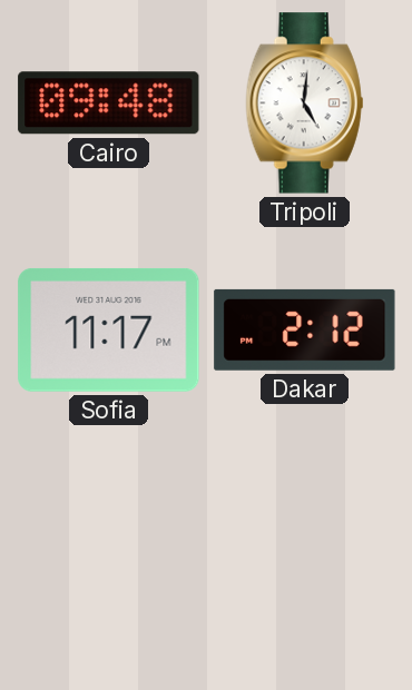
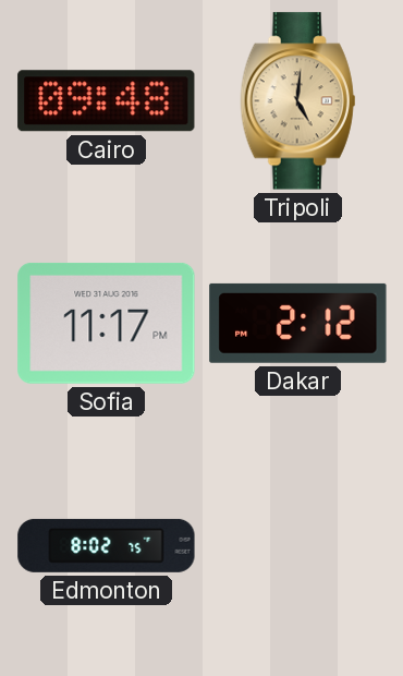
Tripoli dial: white -> champagne (298, 101)
Edmonton: none -> 8:02 (107, 545)
